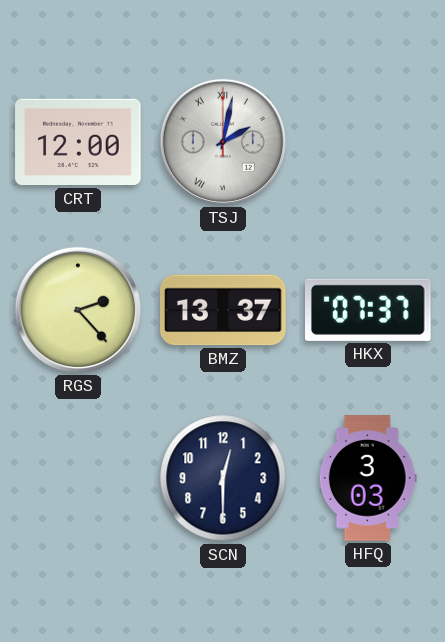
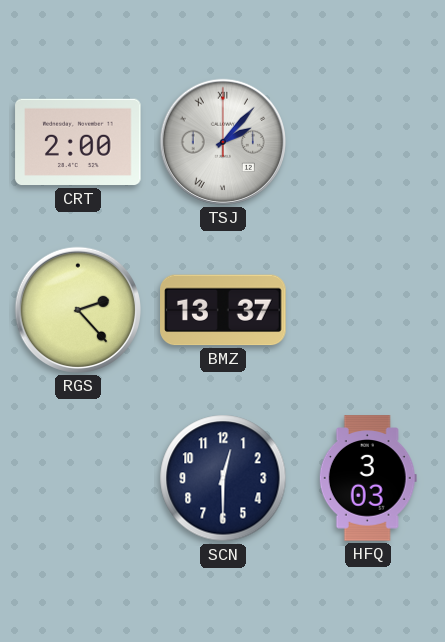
CRT: 12:00 -> 2:00 (78, 142)
TSJ: 2:02 -> 2:07 (223, 142)
HKX: 07:37 -> none (369, 310)
